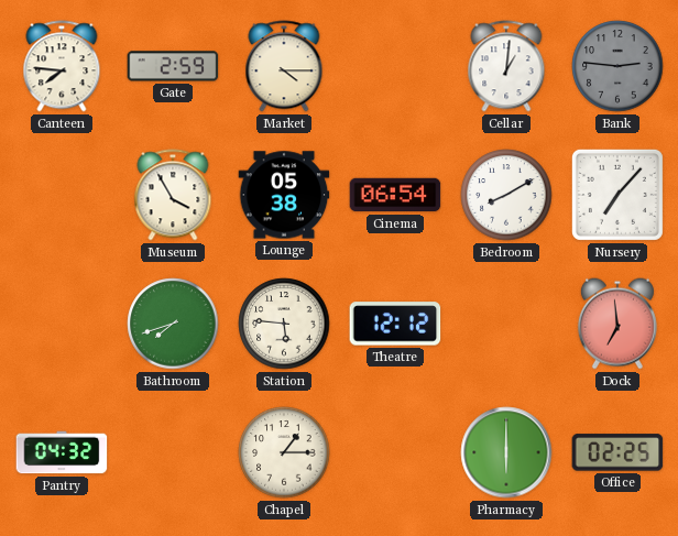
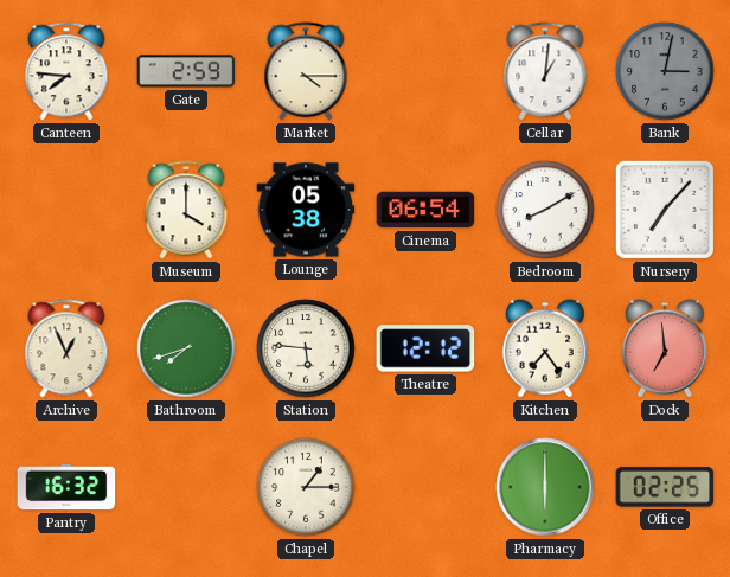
Bank: 2:46 -> 3:02 (665, 71)
Museum: 3:55 -> 4:00 (186, 210)
Archive: none -> 12:56 (66, 348)
Kitchen: none -> 7:24 (545, 348)
Pantry: 04:32 -> 16:32 (66, 487)
